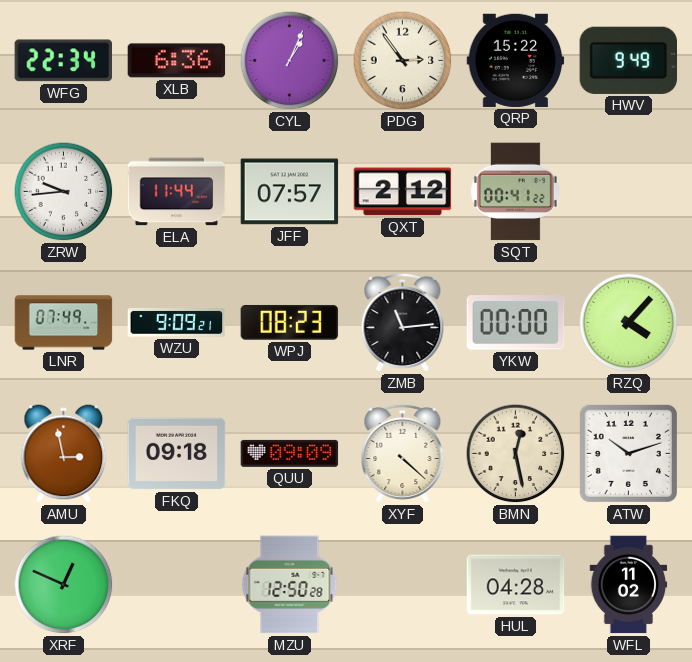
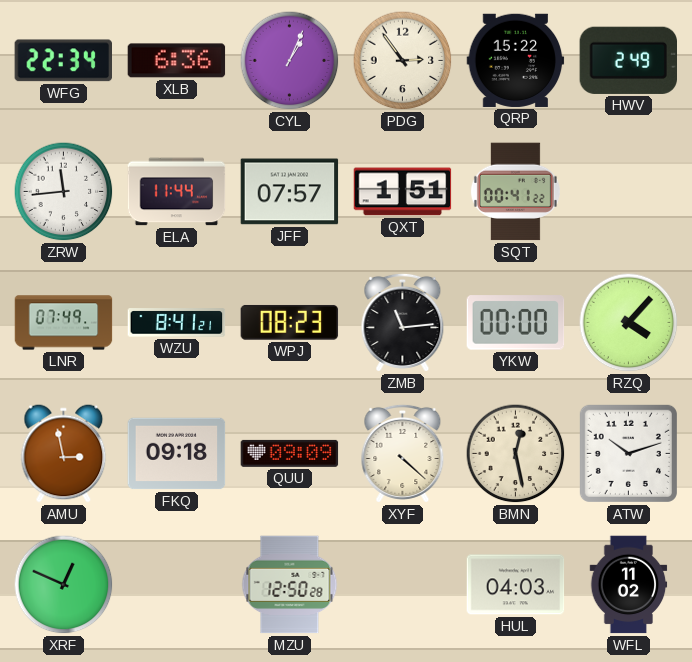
HWV: 9:49 -> 2:49 (628, 60)
ZRW: 9:44 -> 11:44 (64, 192)
QXT: 2:12 -> 1:51 (403, 192)
WZU: 9:09 -> 8:41 (177, 323)
HUL: 04:28 -> 04:03 (516, 585)
